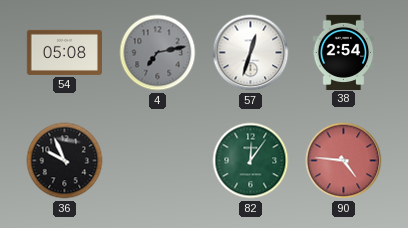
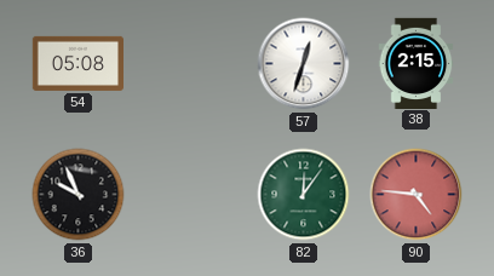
4: 7:13 -> none (158, 53)
38: 2:54 -> 2:15 (417, 63)
